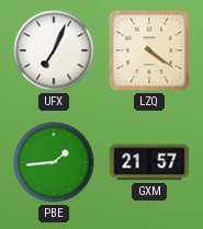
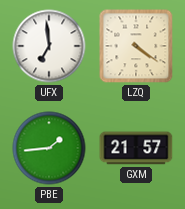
UFX: 7:04 -> 6:59 (49, 46)
